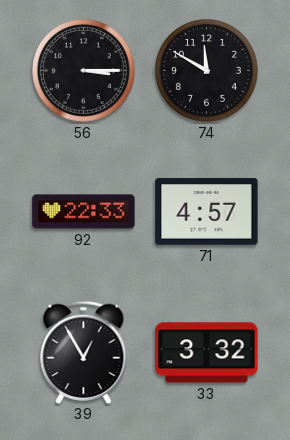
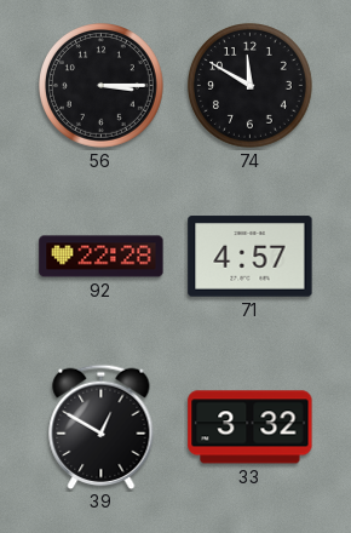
92: 22:33 -> 22:28 (102, 257)
39: 12:55 -> 12:50 (102, 426)
